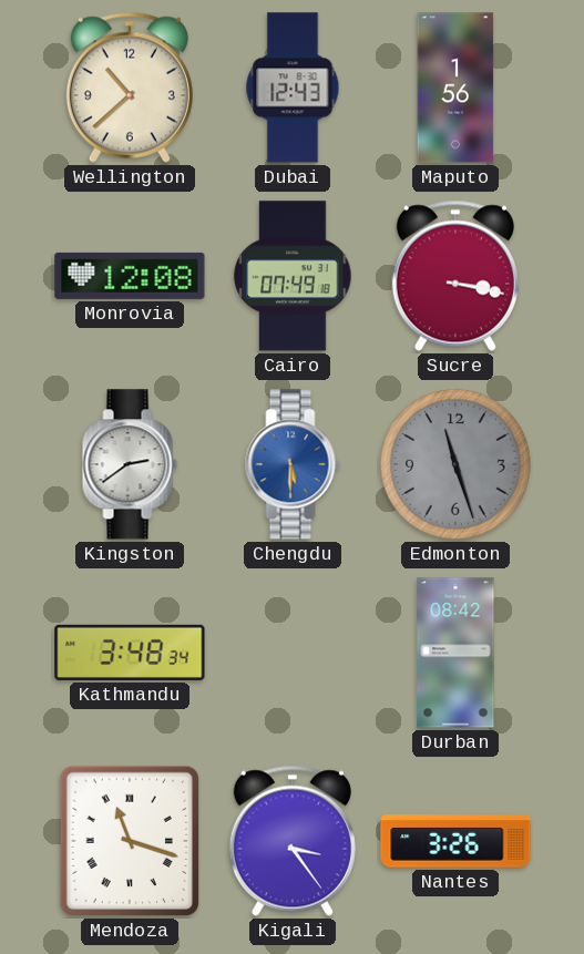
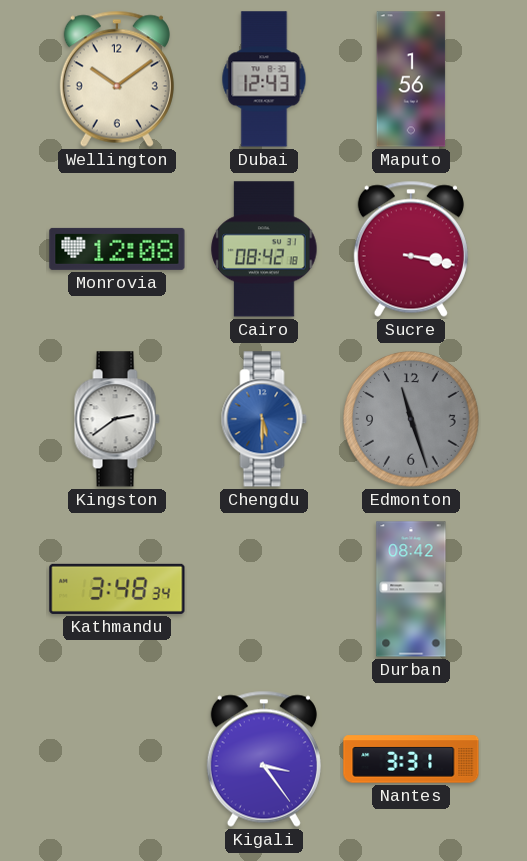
Wellington: 10:38 -> 10:09 (117, 79)
Cairo: 07:49 -> 08:42 (264, 249)
Mendoza: 11:18 -> none (129, 841)
Nantes: 3:26 -> 3:31 (411, 759)
